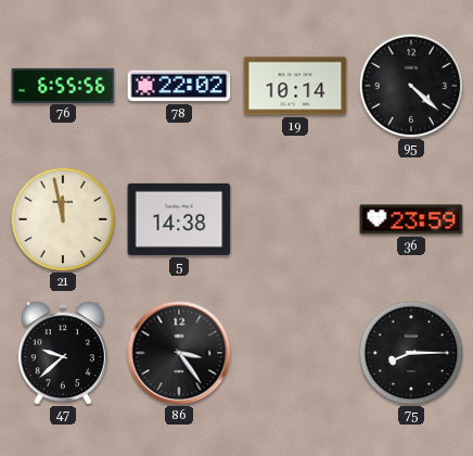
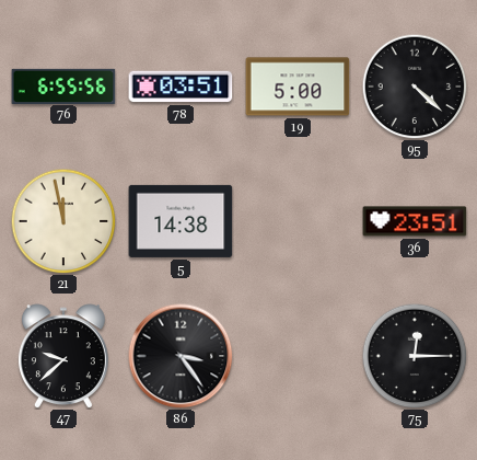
78: 22:02 -> 03:51 (181, 87)
19: 10:14 -> 5:00 (298, 87)
36: 23:59 -> 23:51 (415, 221)
75: 8:15 -> 12:15 (415, 356)
